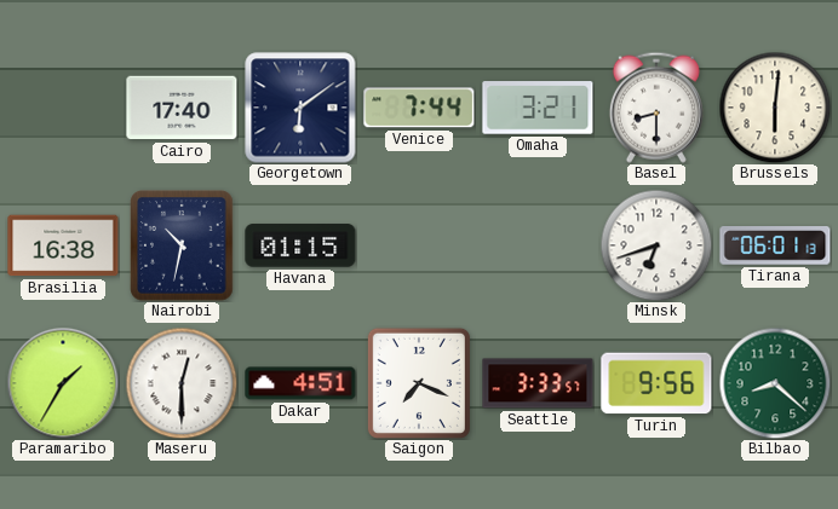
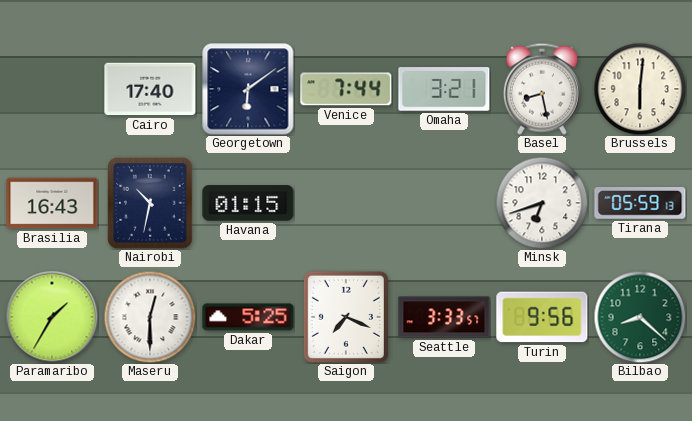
Basel: 8:30 -> 8:28 (542, 89)
Brasilia: 16:38 -> 16:43 (52, 203)
Tirana: 06:01 -> 05:59 (640, 204)
Dakar: 4:51 -> 5:25 (248, 317)
